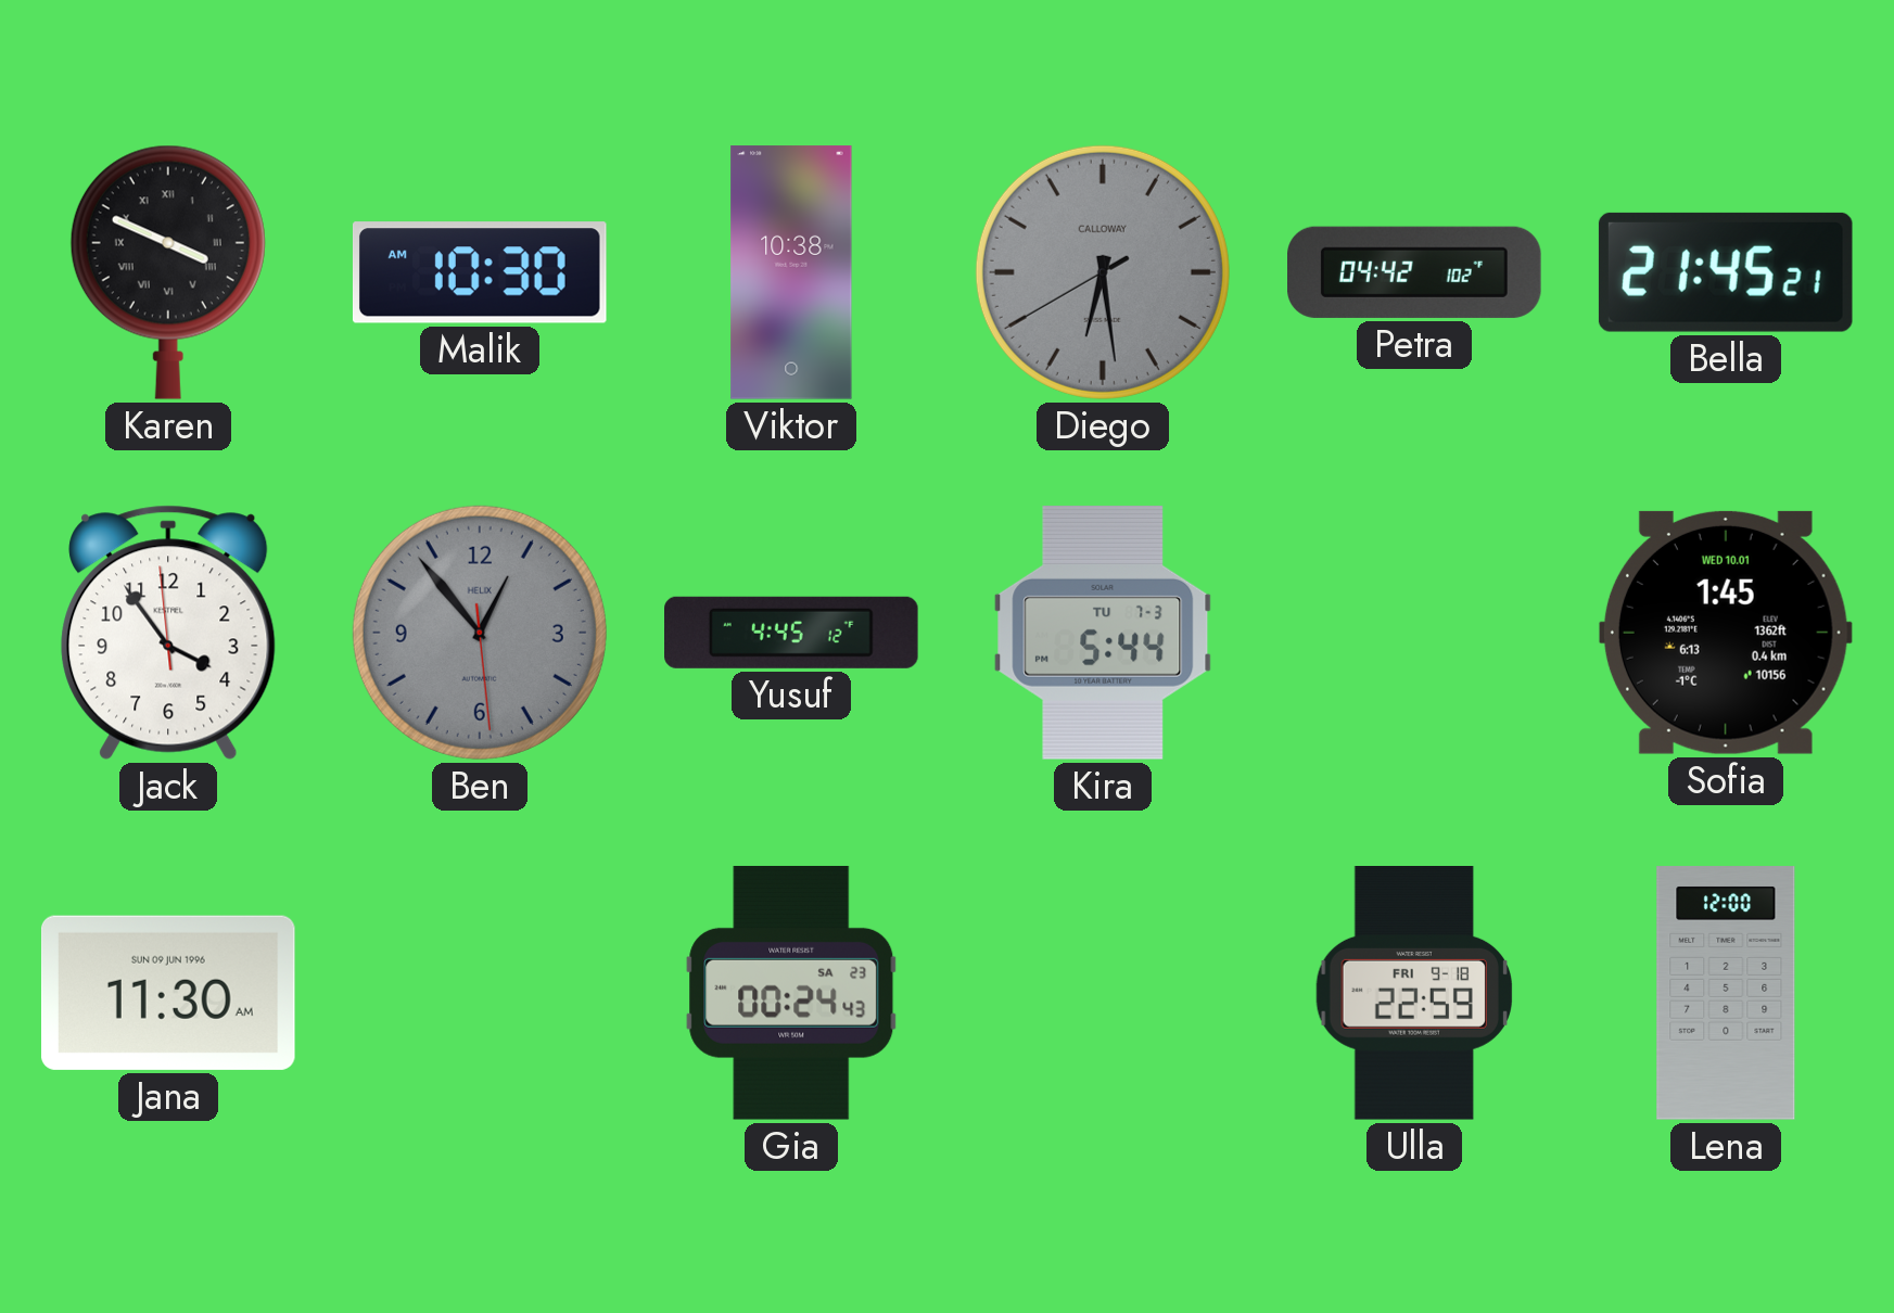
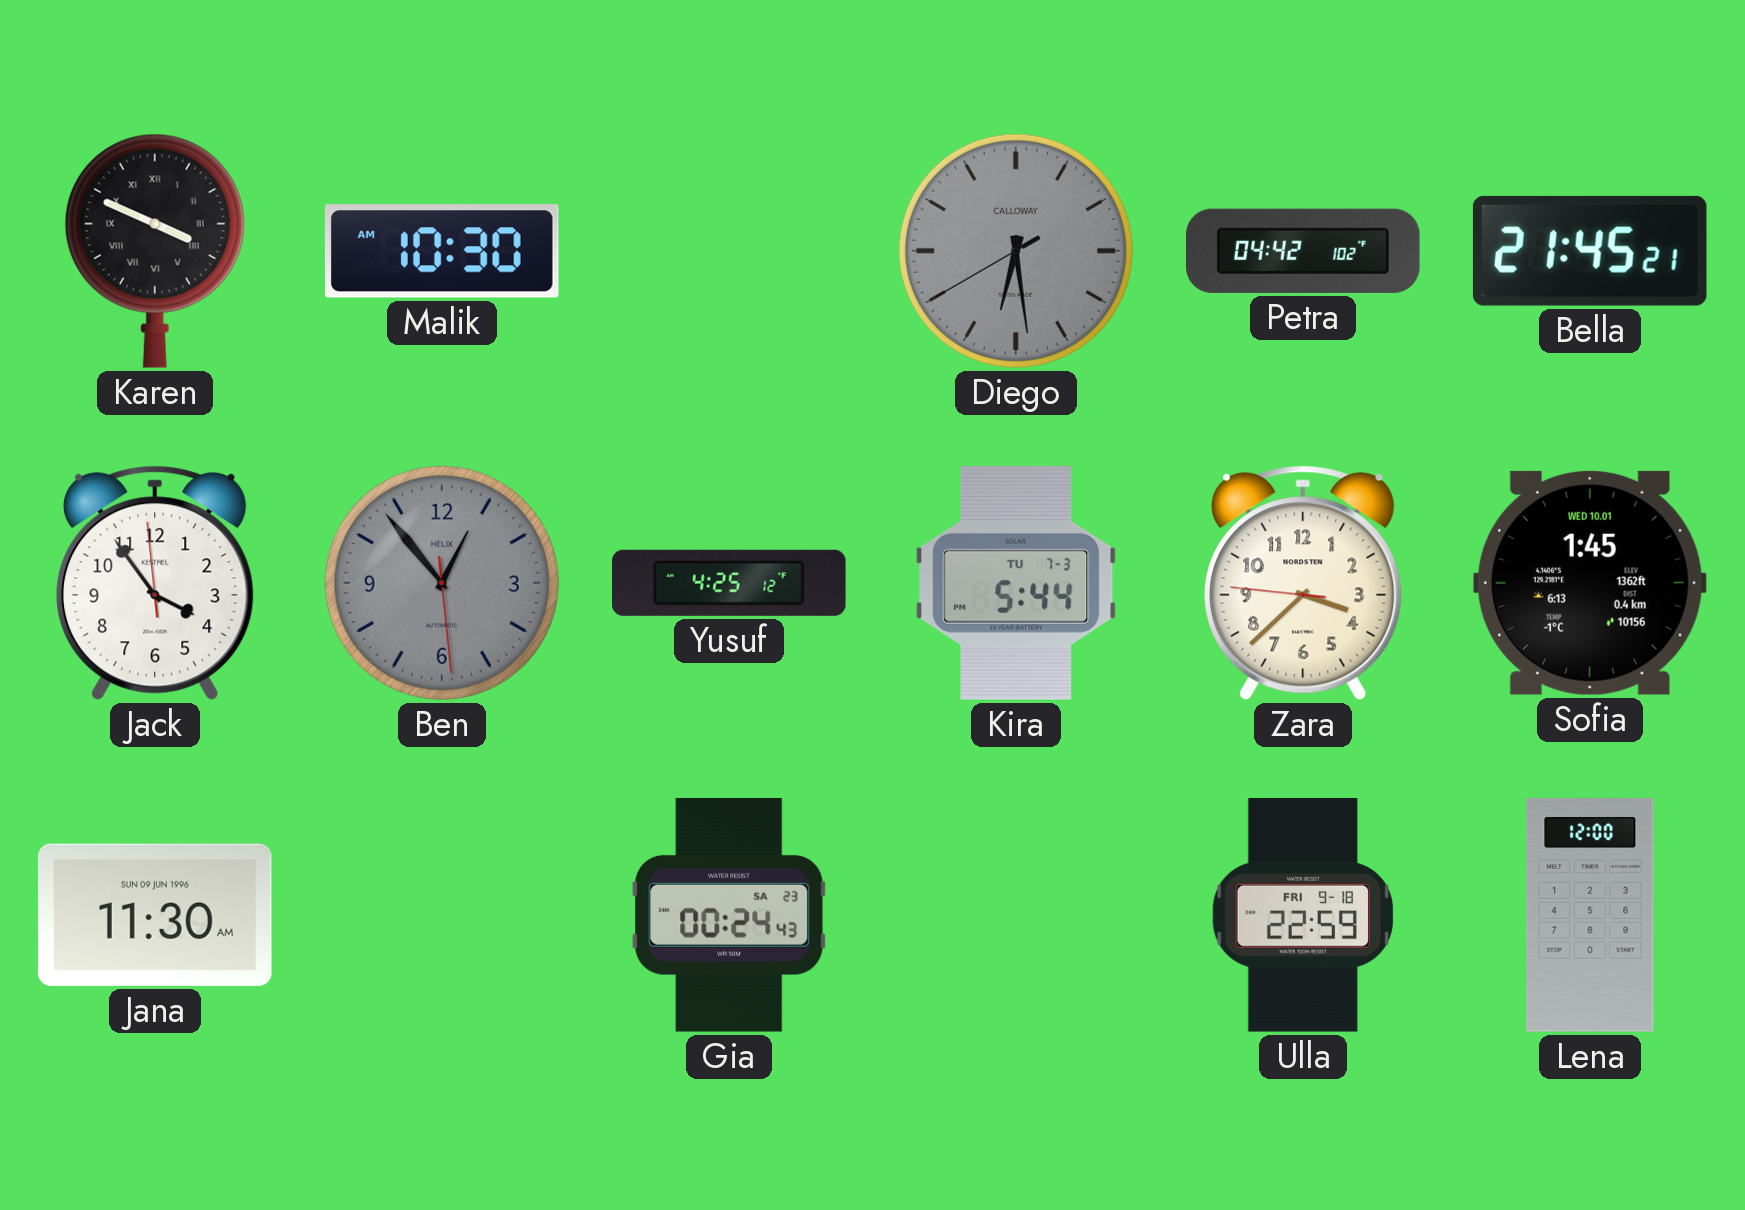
Viktor: 10:38 -> none (791, 272)
Yusuf: 4:45 -> 4:25 (730, 583)
Zara: none -> 3:37 (1303, 583)
